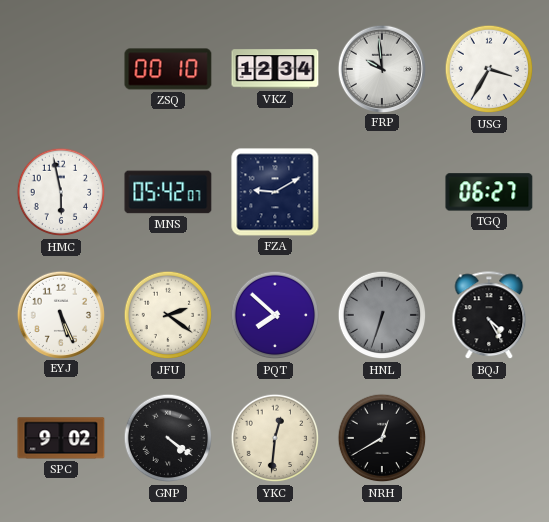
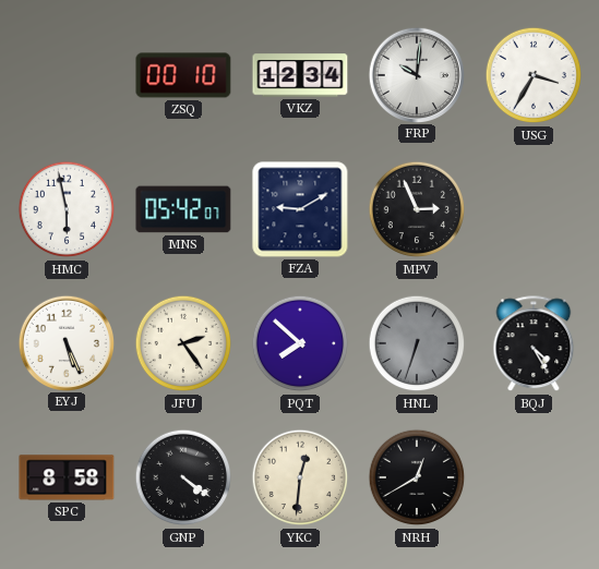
FRP: 9:59 -> 10:01 (416, 74)
MPV: none -> 2:56 (417, 209)
TGQ: 06:27 -> none (489, 192)
JFU: 2:21 -> 2:24 (183, 343)
SPC: 9:02 -> 8:58 (67, 477)
